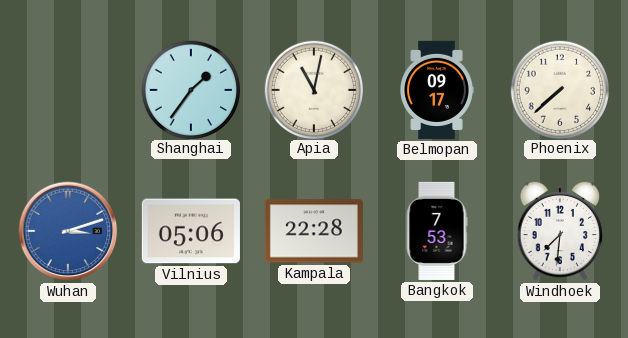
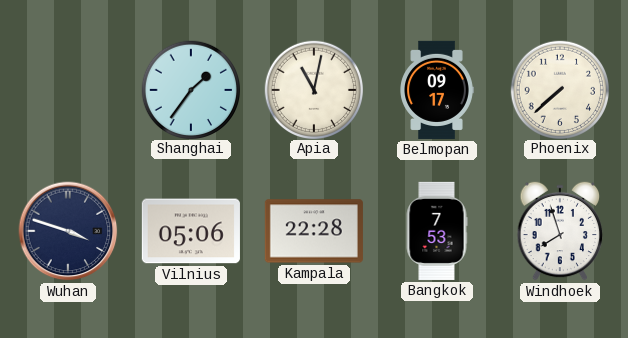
Wuhan: 3:12 -> 3:48 (68, 231)
Wuhan dial: blue -> navy (68, 231)
Windhoek: 7:31 -> 7:57 (560, 231)
